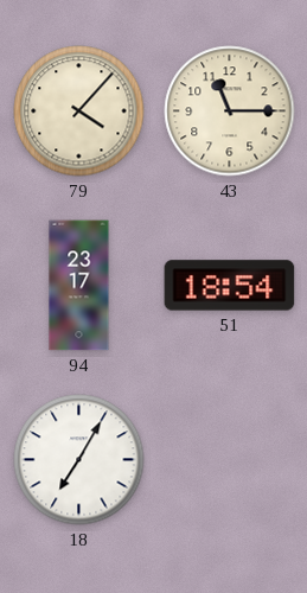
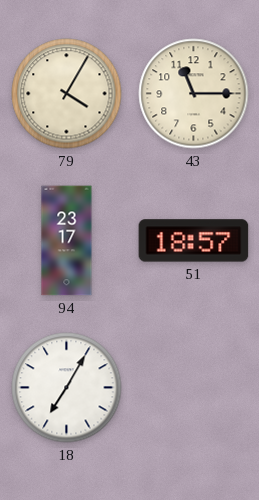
79: 4:07 -> 4:05 (67, 94)
51: 18:54 -> 18:57 (194, 241)
